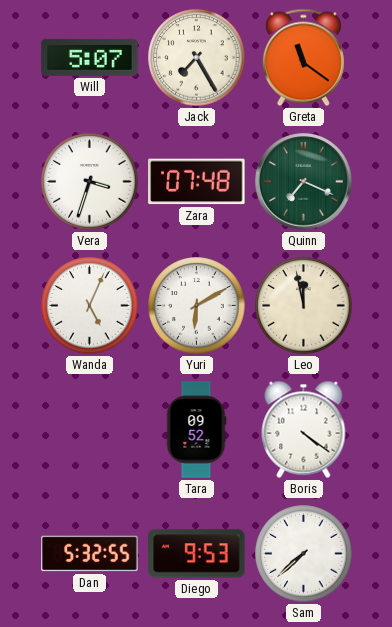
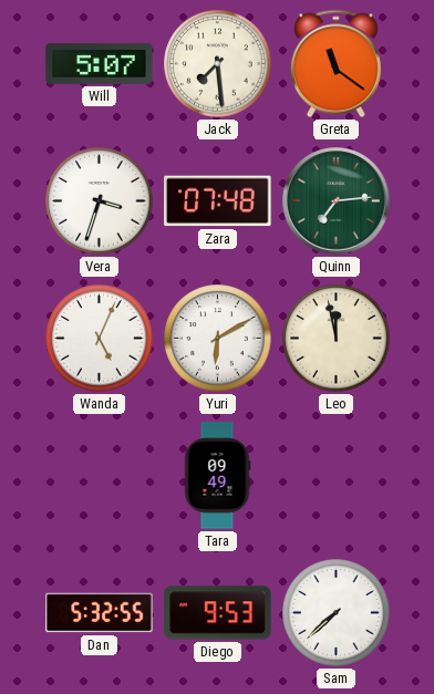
Jack: 7:25 -> 7:29 (218, 64)
Quinn: 7:19 -> 7:14 (337, 201)
Tara: 09:52 -> 09:49 (217, 476)
Boris: 4:21 -> none (304, 429)
